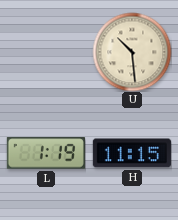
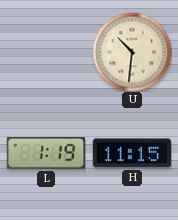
U: 10:29 -> 10:31 (132, 52)
